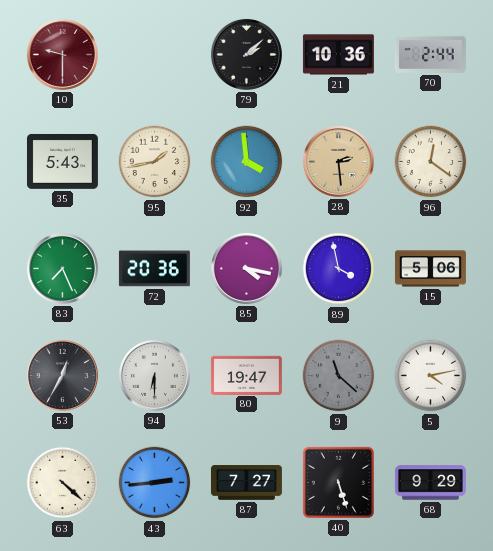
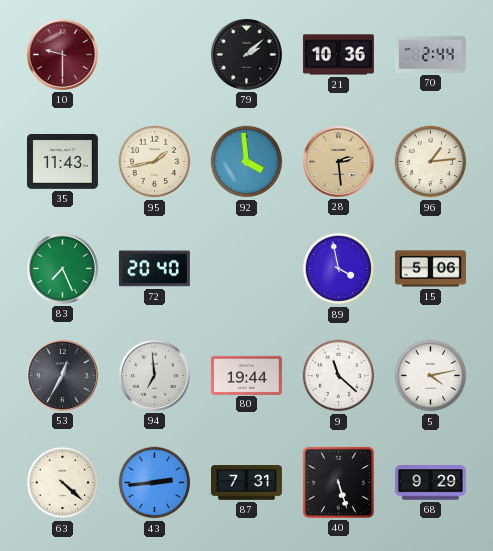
35: 5:43 -> 11:43 (62, 161)
96: 12:21 -> 1:14 (431, 162)
72: 20:36 -> 20:40 (154, 269)
85: 4:17 -> none (246, 268)
94: 6:30 -> 6:59 (154, 375)
80: 19:47 -> 19:44 (246, 375)
9 dial: grey -> white (339, 376)
87: 7:27 -> 7:31 (246, 483)
